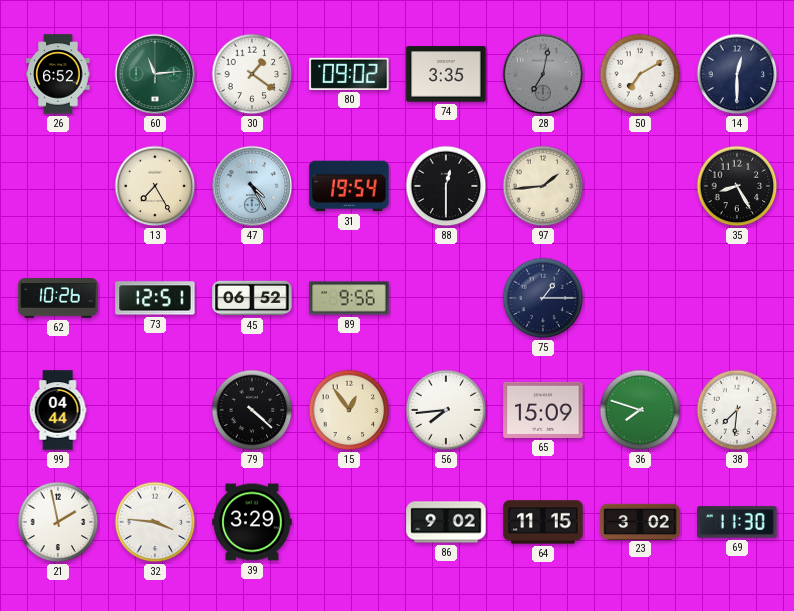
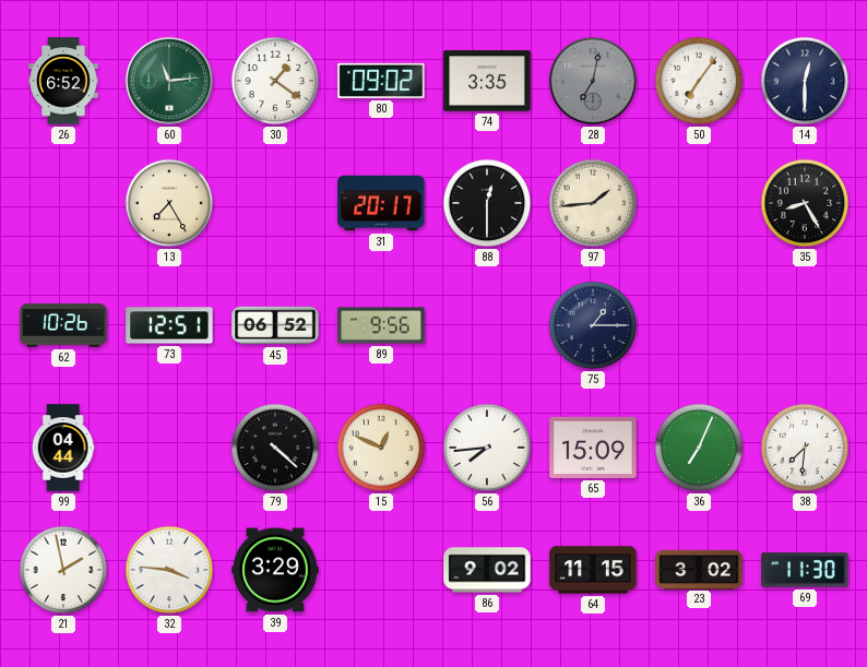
50: 7:10 -> 7:06 (699, 81)
47: 4:25 -> none (252, 186)
31: 19:54 -> 20:17 (381, 203)
15: 12:54 -> 12:49 (381, 448)
36: 7:48 -> 7:04 (699, 448)
